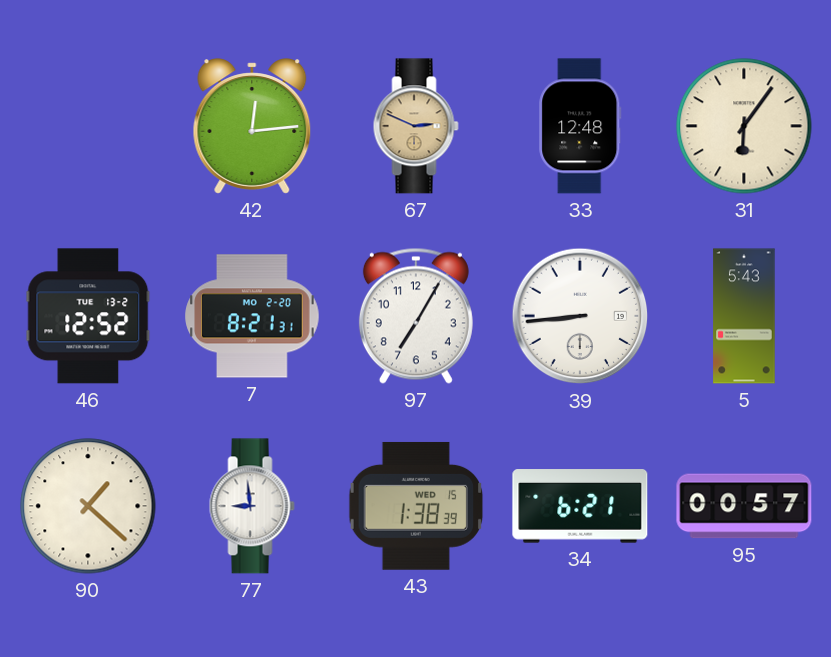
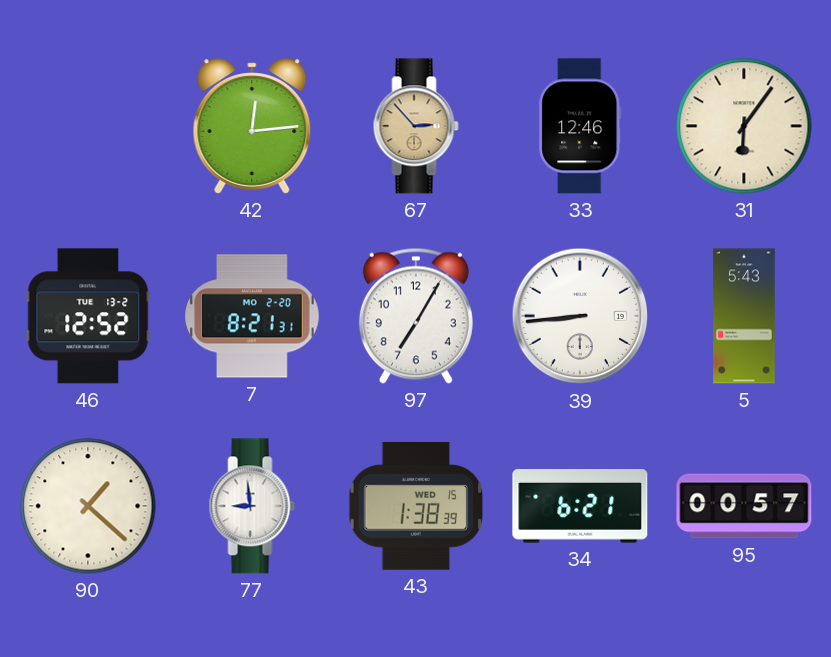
67: 2:49 -> 2:53 (416, 126)
33: 12:48 -> 12:46 (580, 126)
